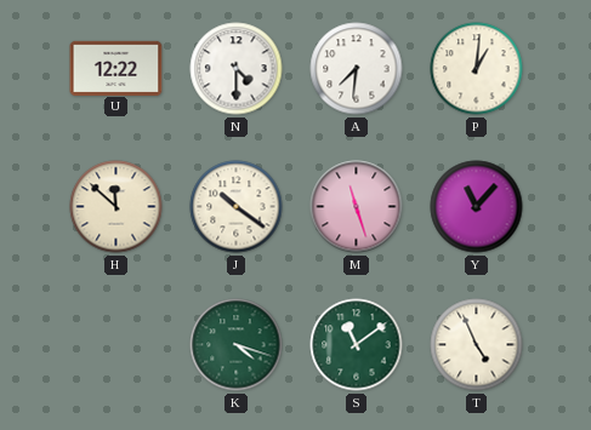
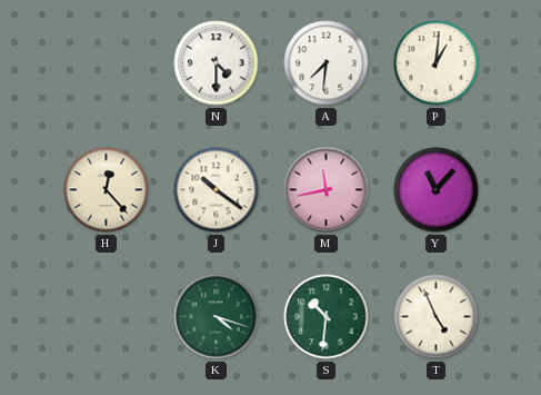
U: 12:22 -> none (117, 68)
H: 11:52 -> 12:23 (107, 190)
M: 11:27 -> 11:43 (327, 190)
S: 11:09 -> 10:31 (327, 317)
